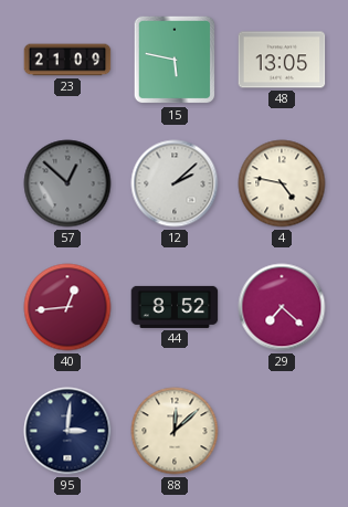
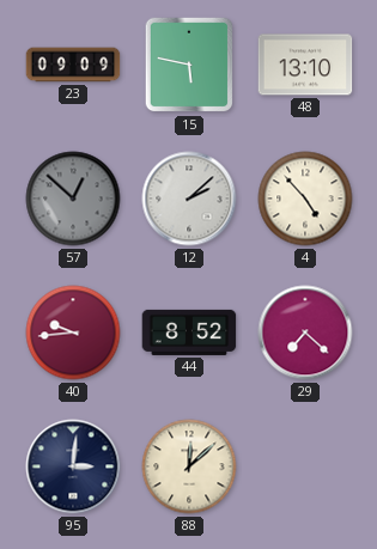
23: 21:09 -> 09:09 (73, 65)
48: 13:05 -> 13:10 (305, 65)
4: 4:47 -> 4:53 (305, 199)
40: 12:44 -> 9:44 (73, 333)
